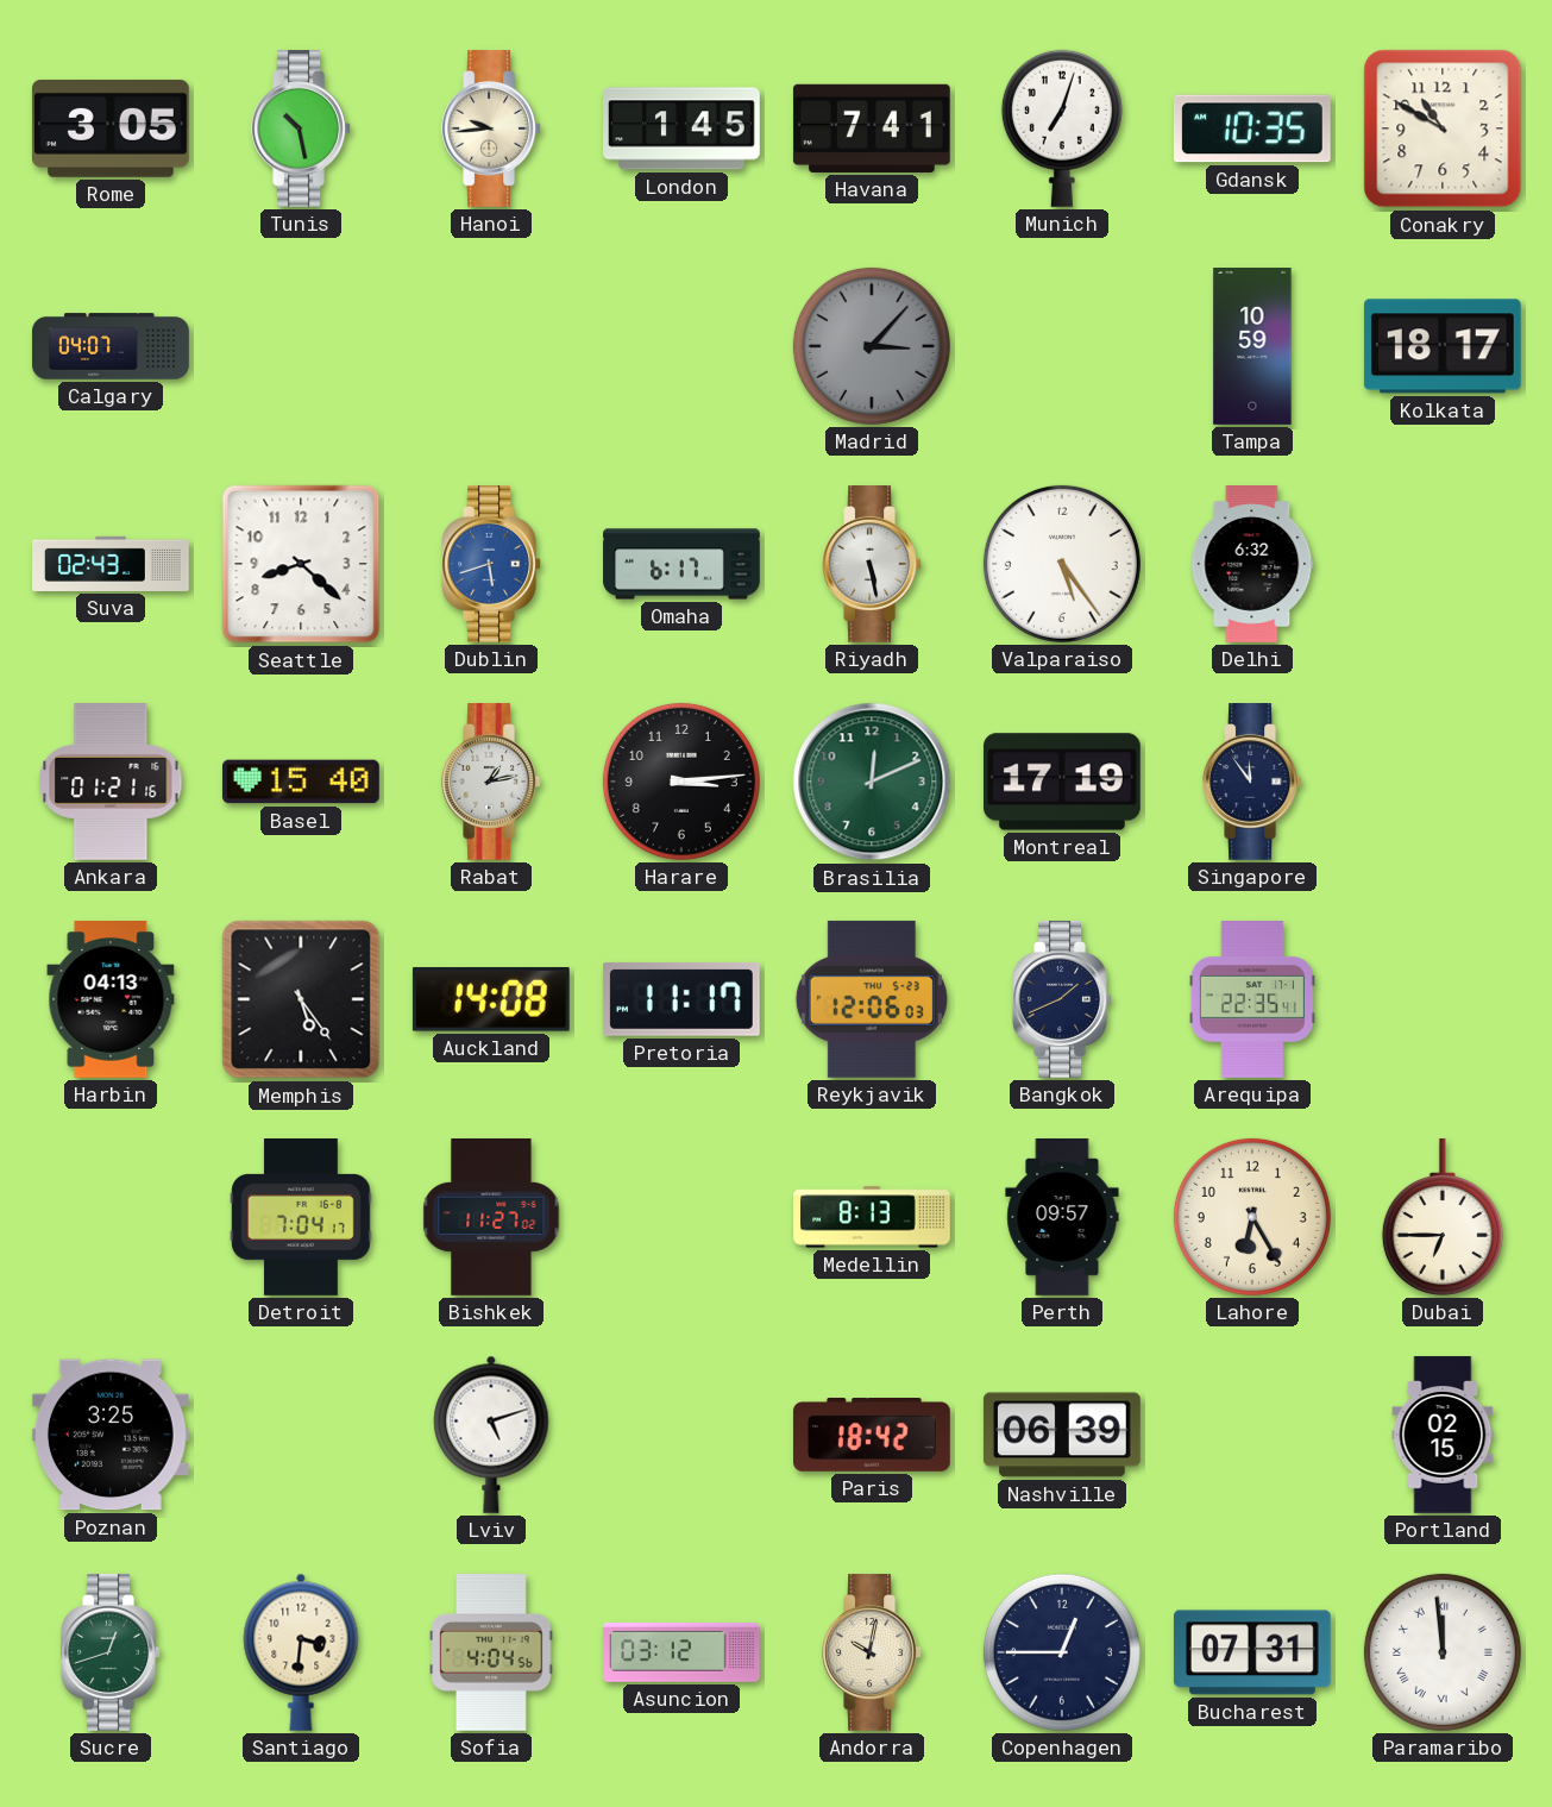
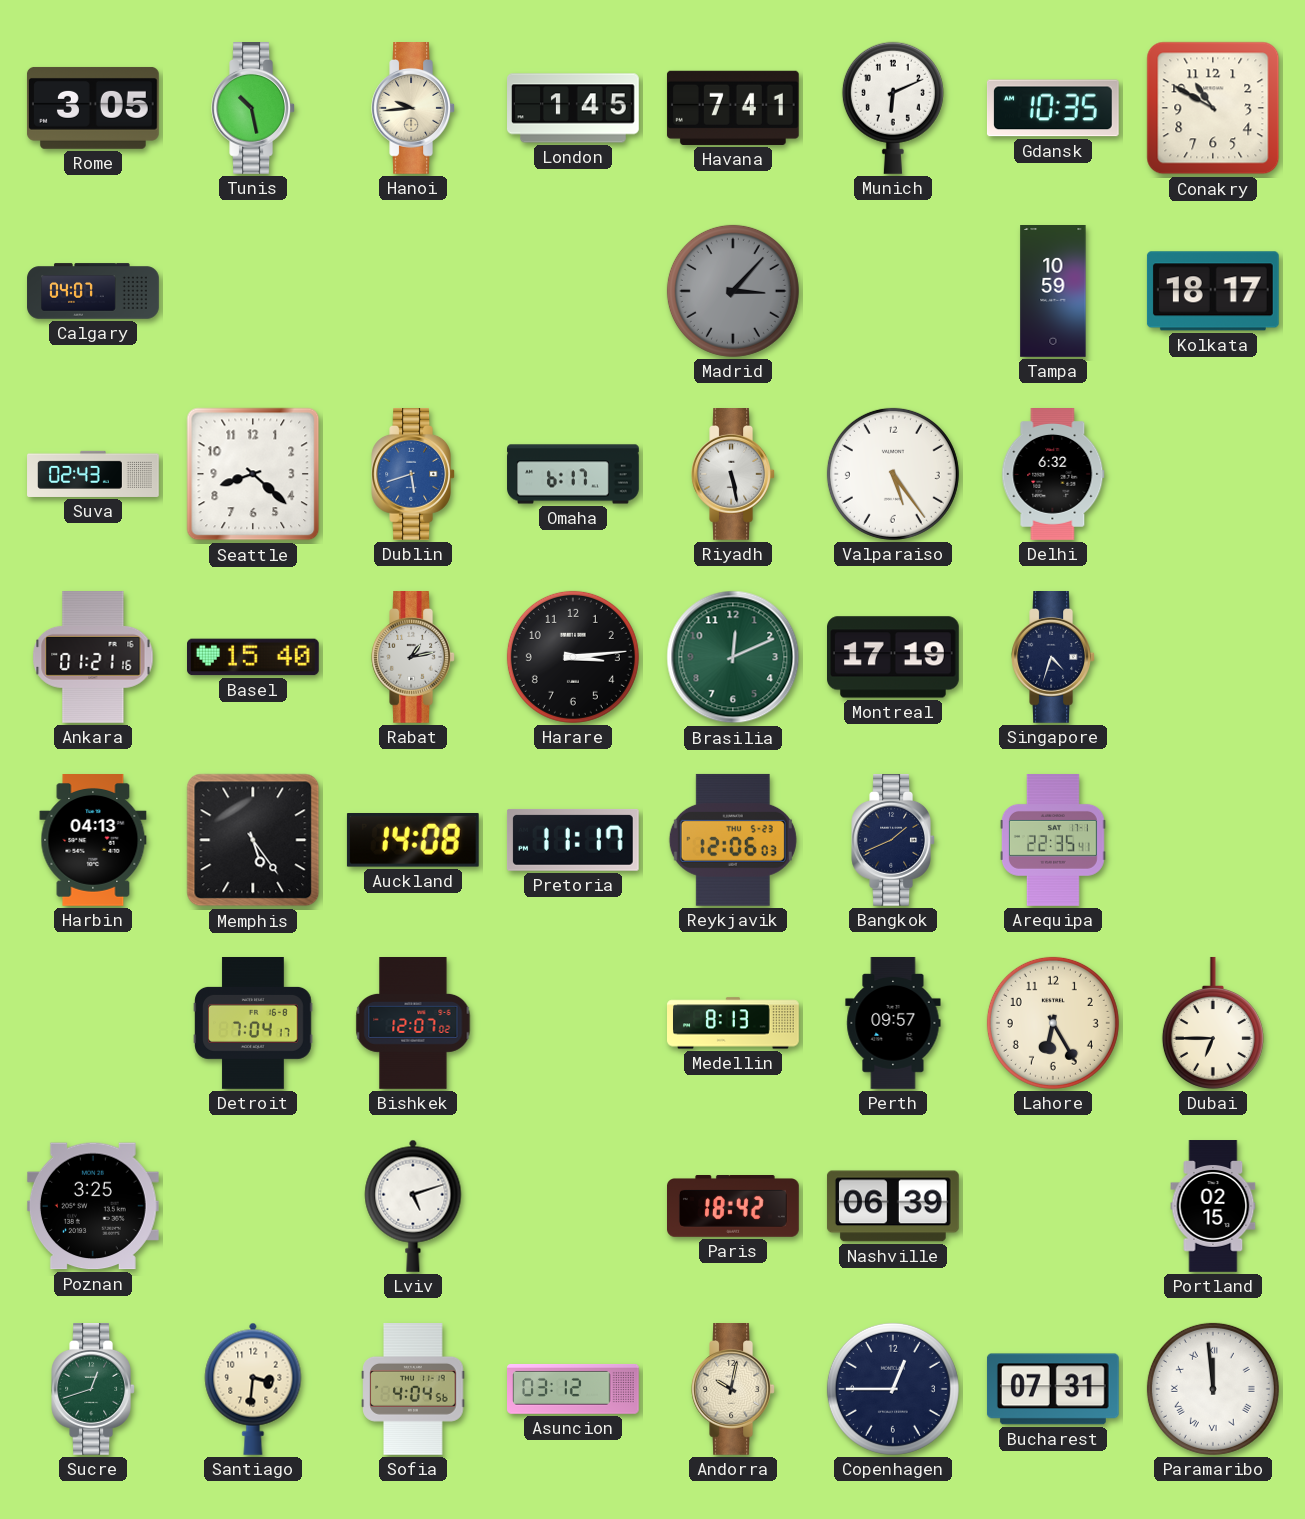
Munich: 7:03 -> 6:11 (893, 108)
Singapore: 11:54 -> 4:33 (1053, 658)
Bishkek: 11:27 -> 12:07 (413, 1024)
